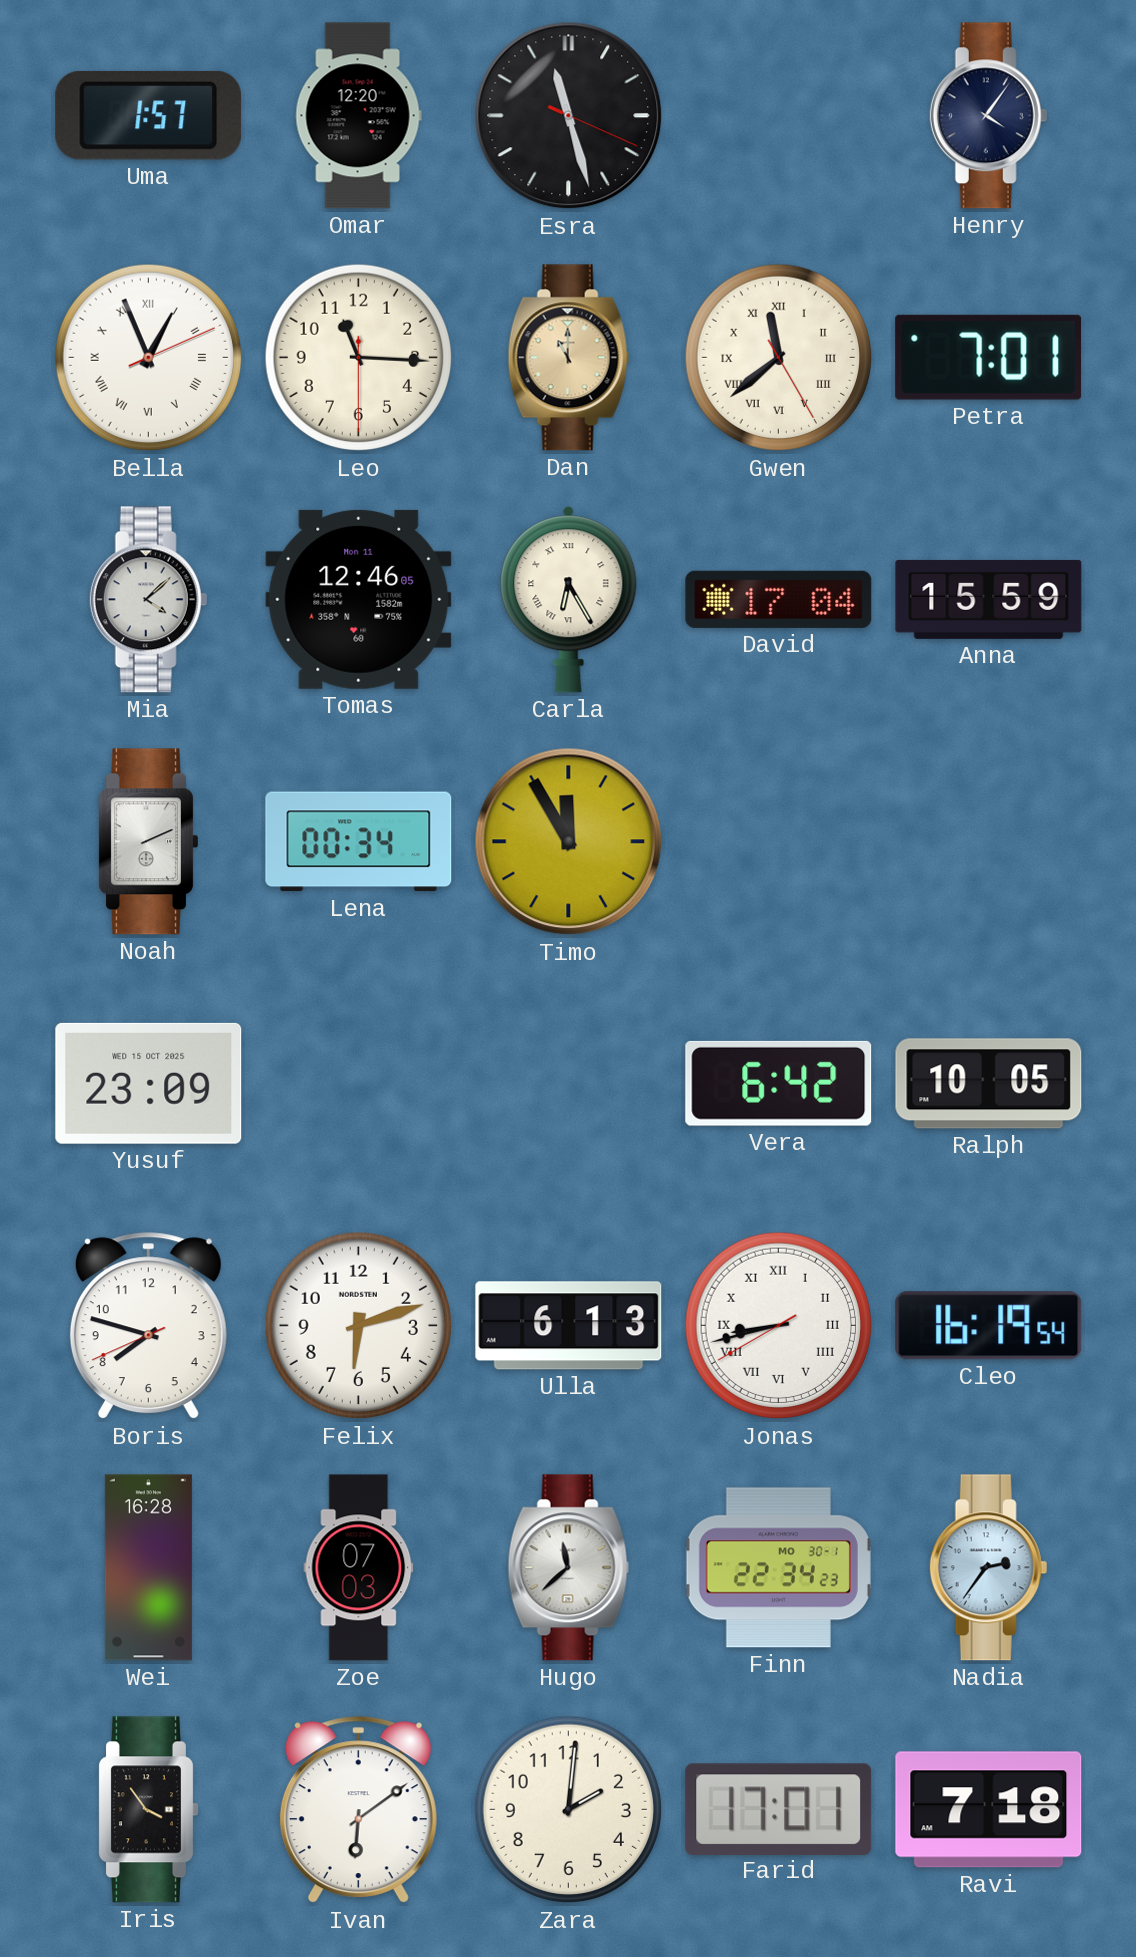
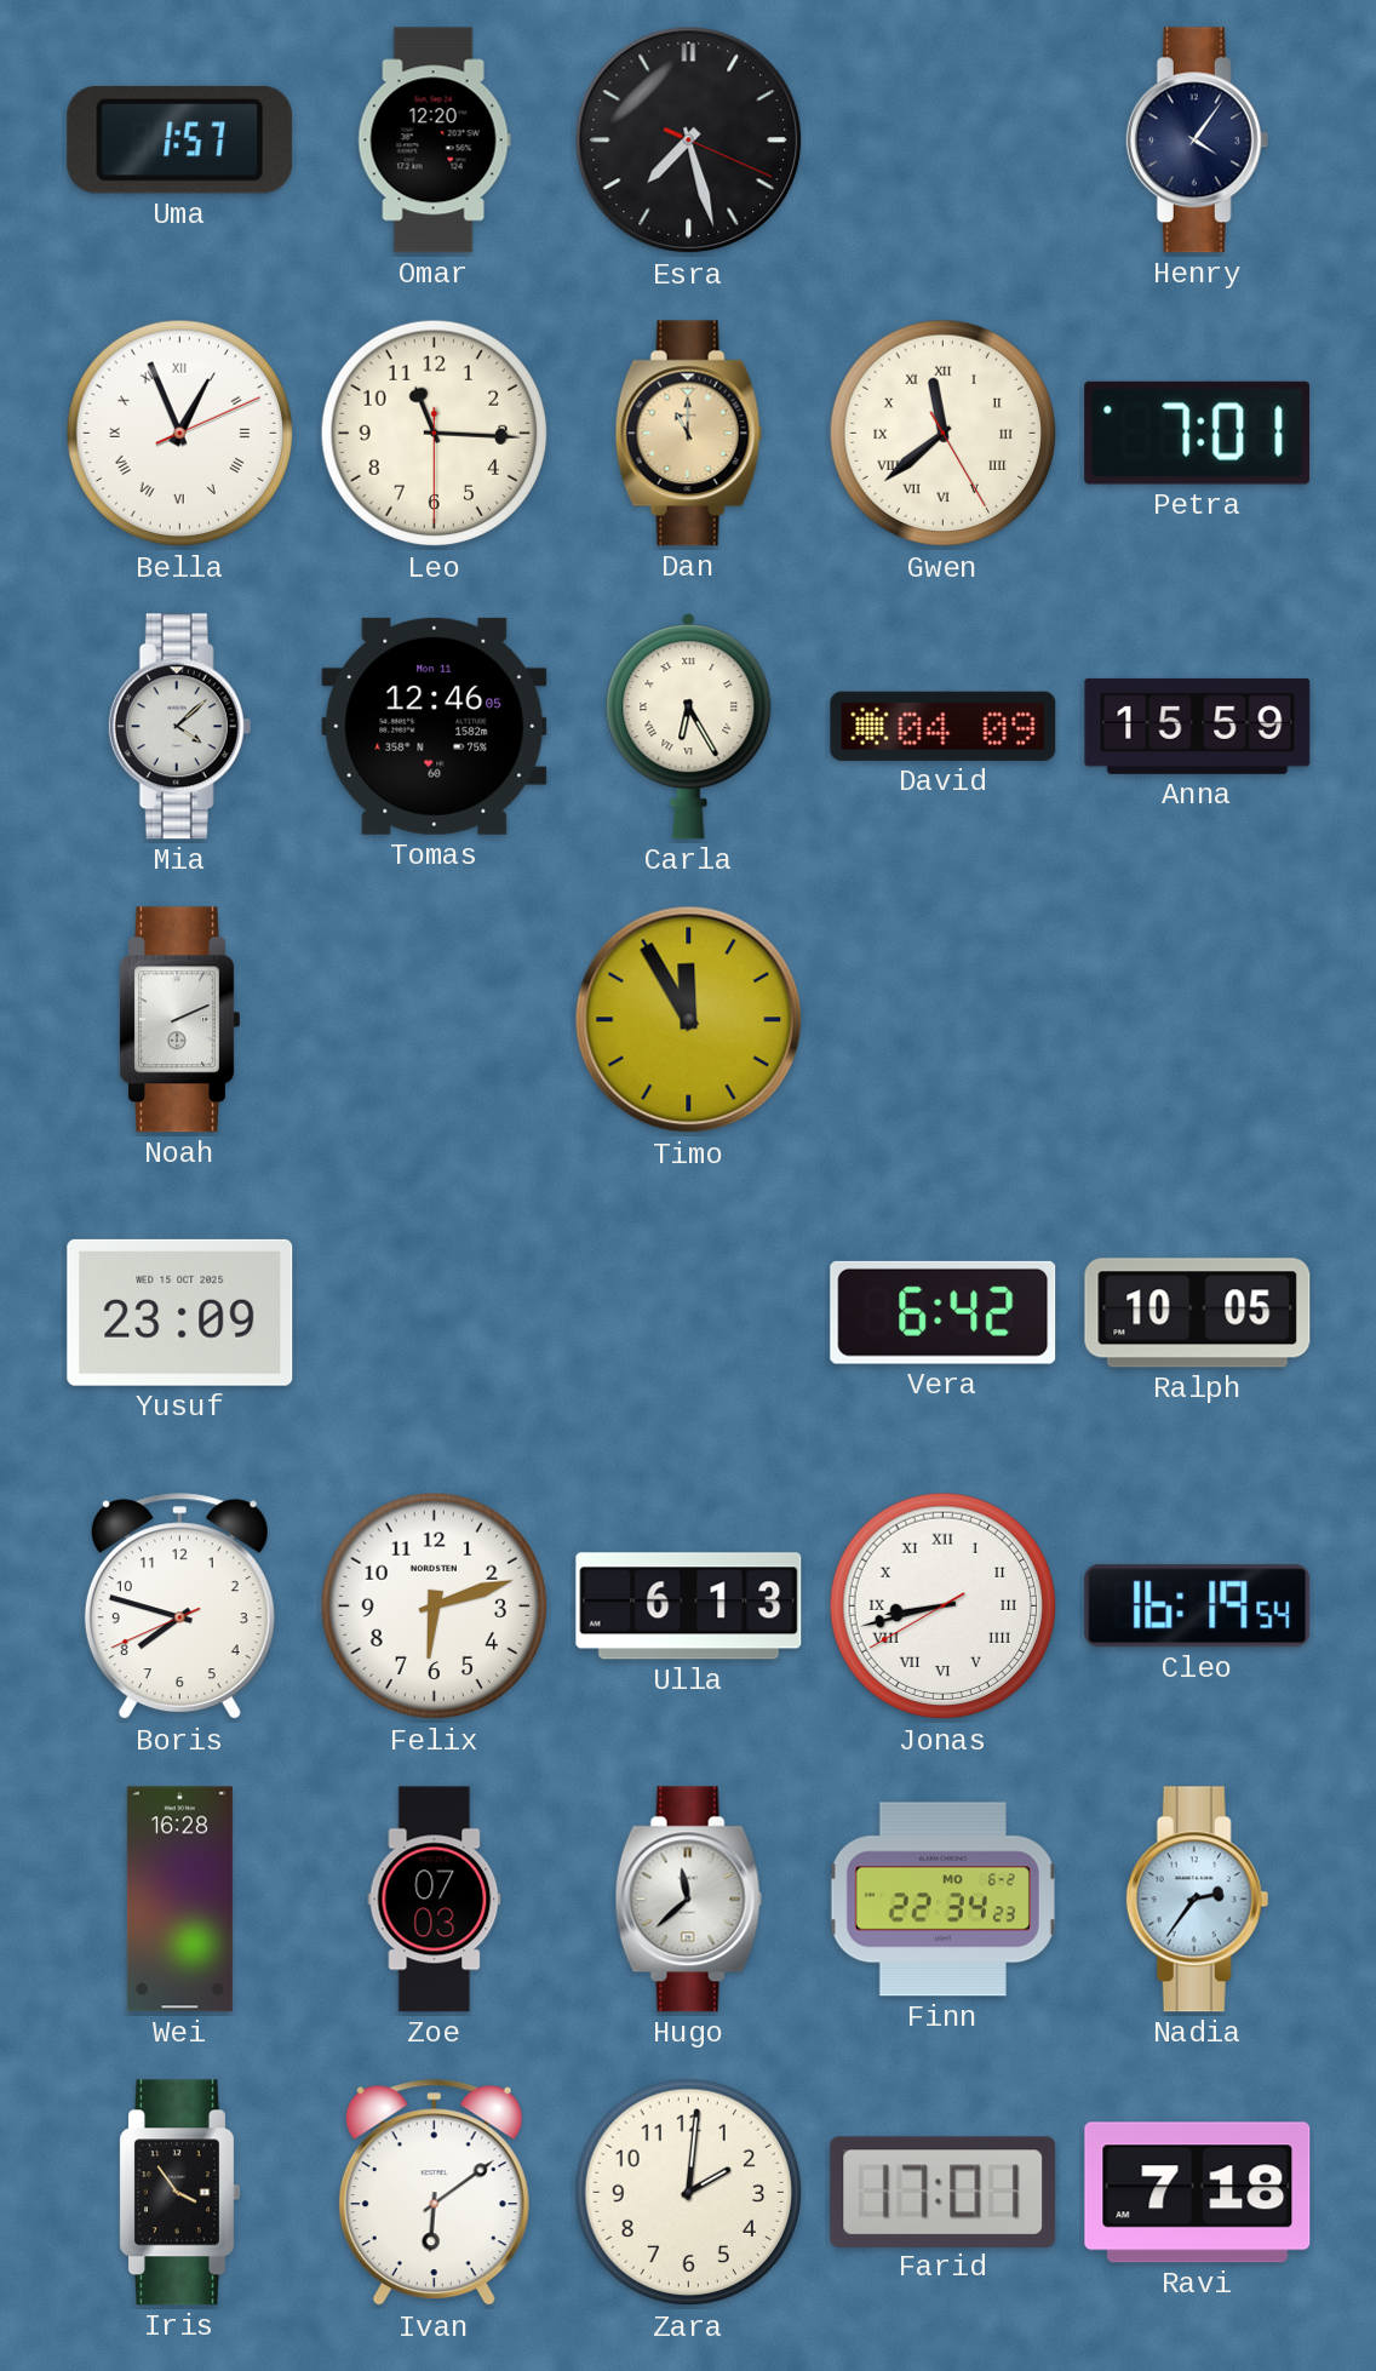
Esra: 11:27 -> 7:27 (689, 141)
David: 17:04 -> 04:09 (944, 726)
Lena: 00:34 -> none (359, 842)
Finn date: MO 30-1 -> MO 6-2 (942, 1900)
